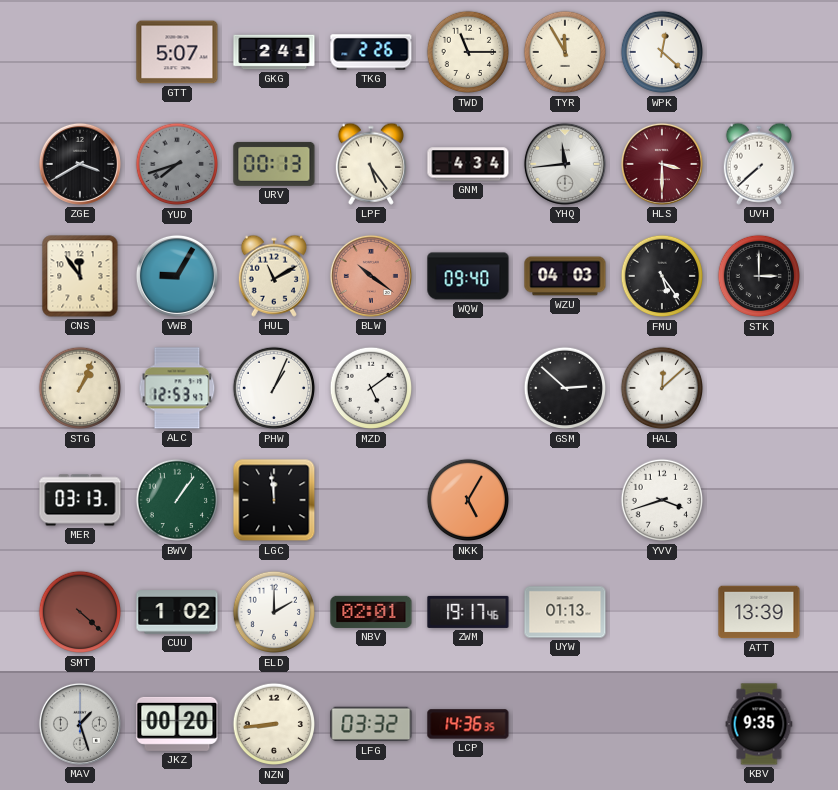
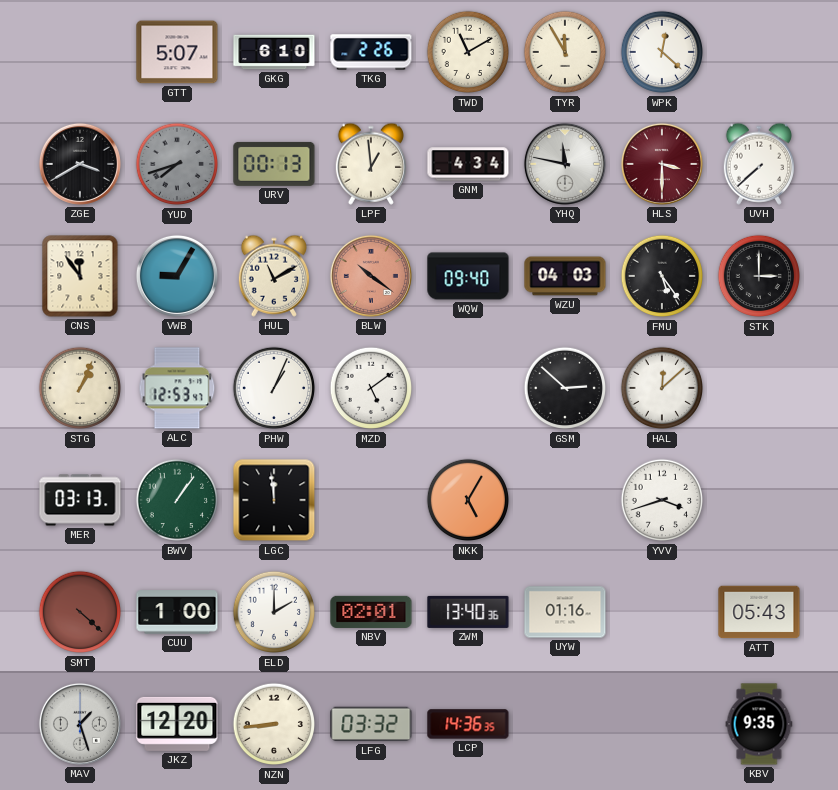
GKG: 2:41 -> 6:10 (274, 52)
TWD: 11:15 -> 11:10 (468, 52)
LPF: 5:24 -> 12:59 (370, 164)
YHQ: 11:44 -> 11:47 (565, 164)
CUU: 1:02 -> 1:00 (177, 612)
ZWM: 19:17 -> 13:40 (468, 612)
UYW: 01:13 -> 01:16 (565, 612)
ATT: 13:39 -> 05:43 (759, 612)
JKZ: 00:20 -> 12:20 (177, 724)
